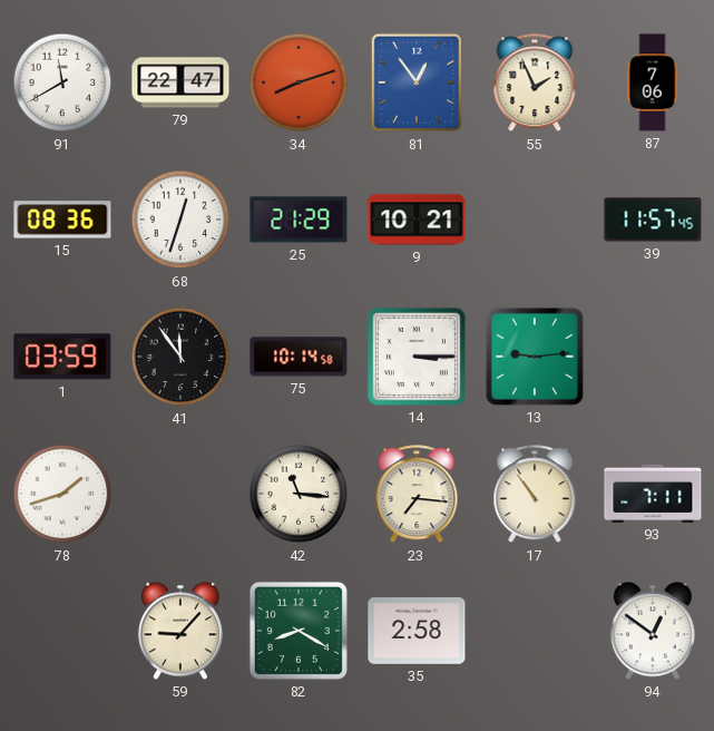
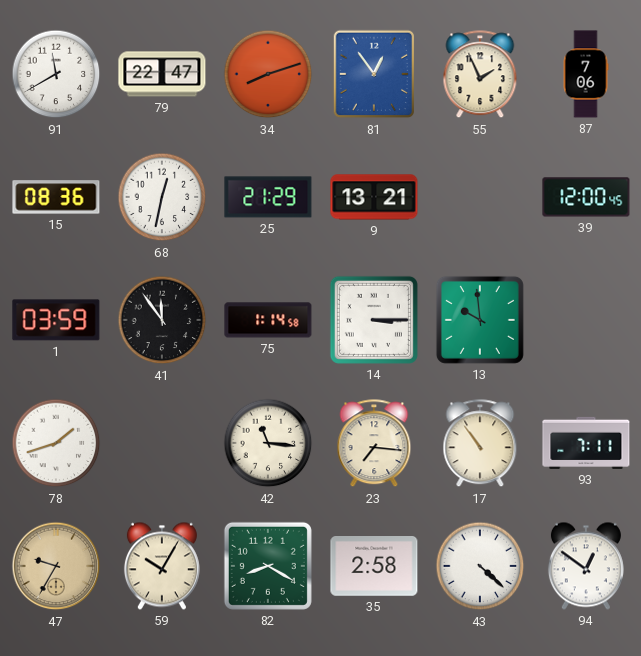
68: 12:33 -> 12:32 (162, 197)
9: 10:21 -> 13:21 (374, 197)
39: 11:57 -> 12:00 (586, 197)
75: 10:14 -> 1:14 (268, 320)
13: 9:14 -> 9:59 (480, 320)
47: none -> 9:35 (56, 566)
59: 9:07 -> 10:05 (162, 566)
43: none -> 4:22 (480, 566)
